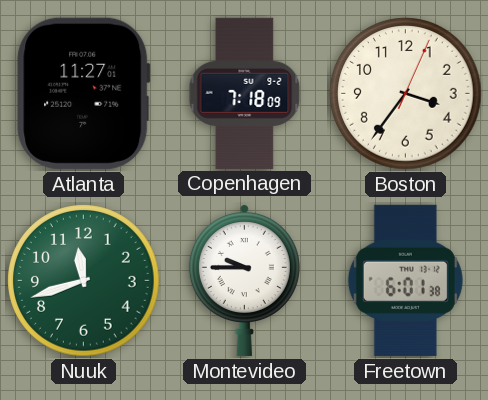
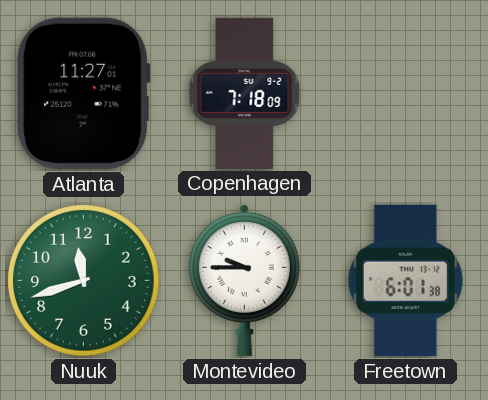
Boston: 3:36 -> none (406, 94)
